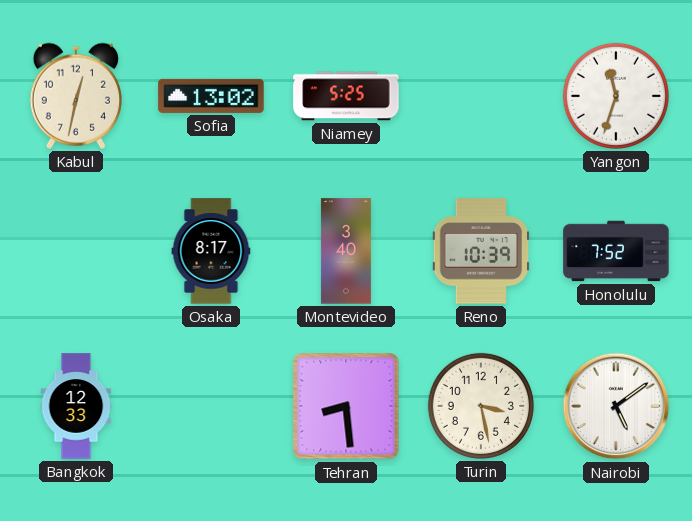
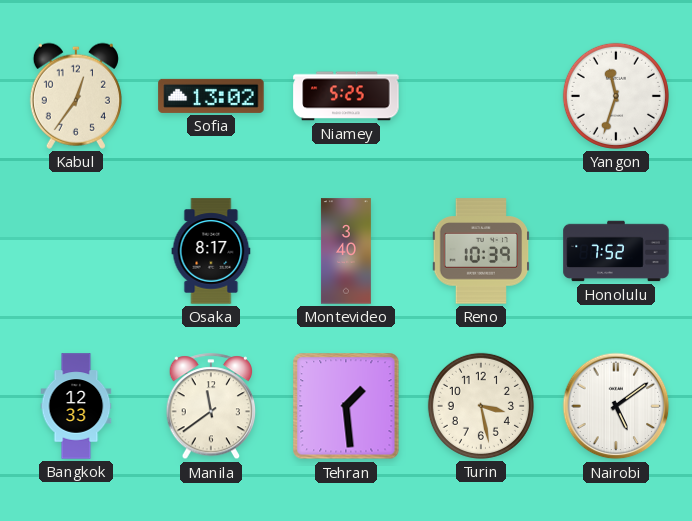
Kabul: 12:32 -> 12:36 (76, 96)
Manila: none -> 11:39 (211, 407)
Tehran: 8:29 -> 1:29 (346, 406)
